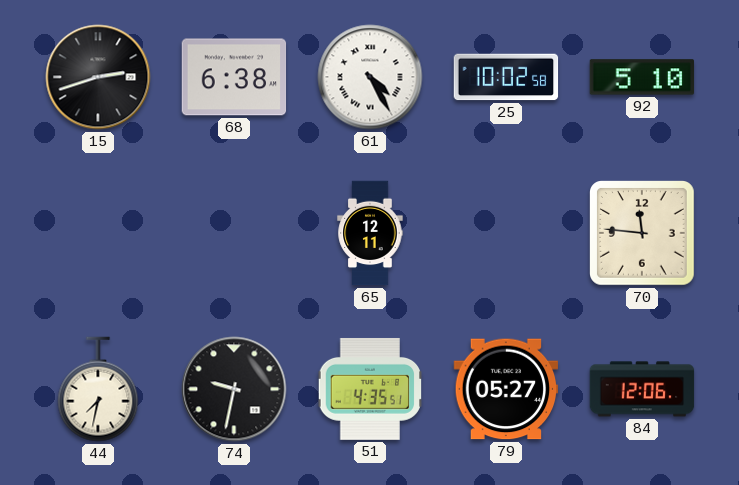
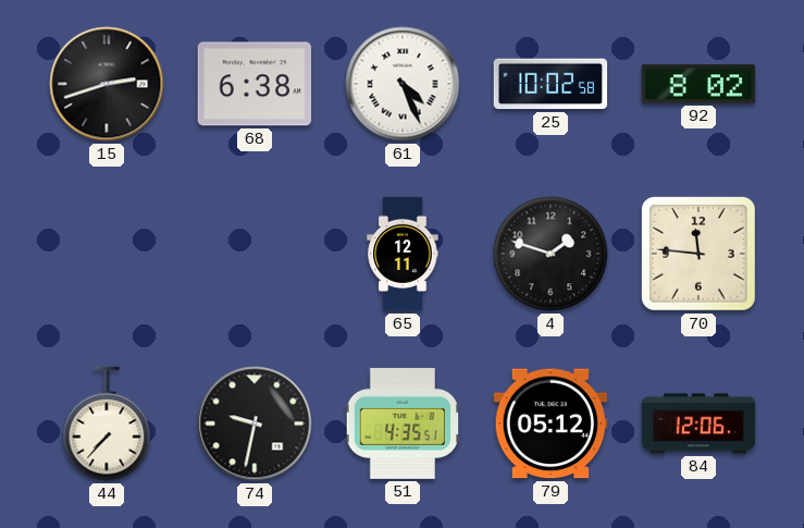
61: 4:25 -> 4:26 (403, 84)
92: 5:10 -> 8:02 (698, 84)
4: none -> 1:48 (551, 254)
44: 7:32 -> 7:37 (107, 423)
79: 05:27 -> 05:12 (551, 423)
